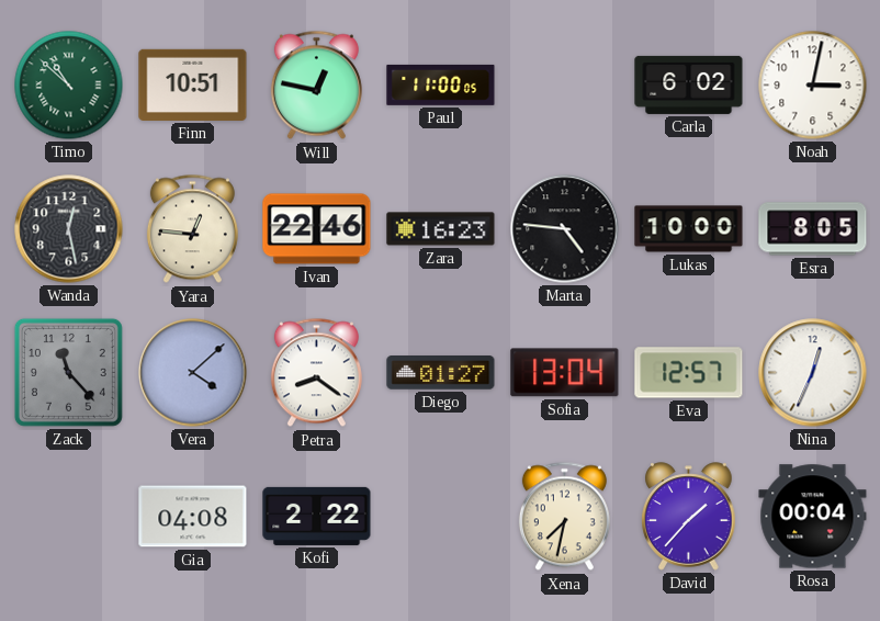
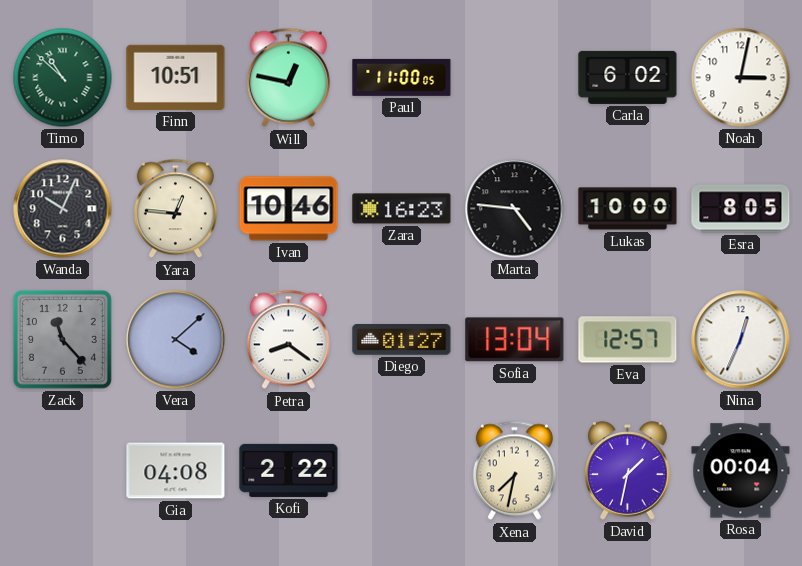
Wanda: 12:28 -> 10:04 (63, 209)
Ivan: 22:46 -> 10:46 (289, 209)
David: 1:37 -> 1:32 (628, 471)
